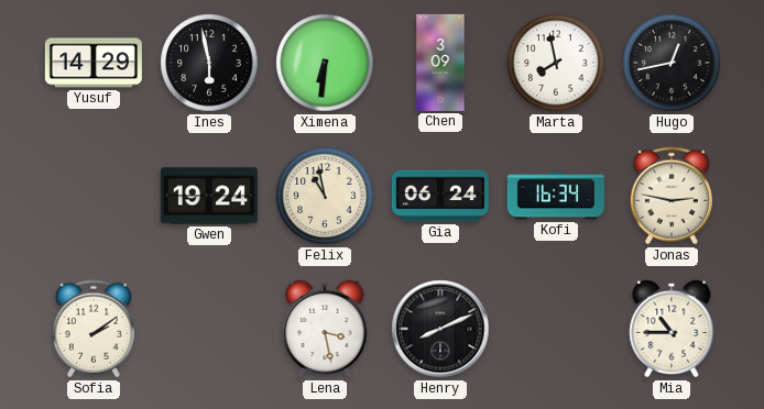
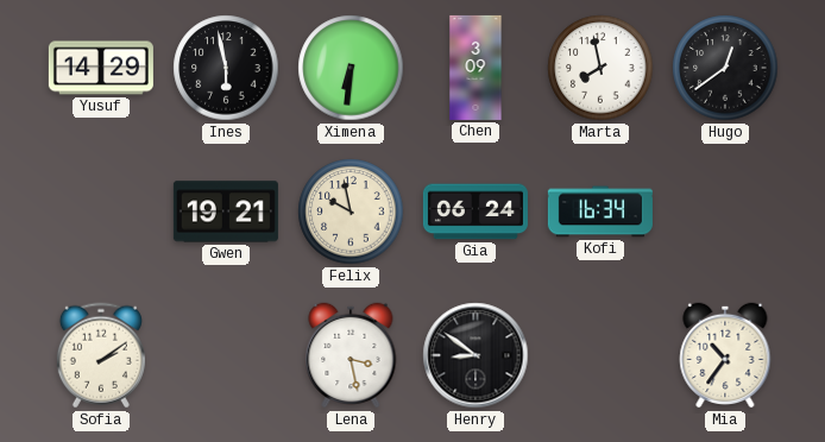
Hugo: 12:43 -> 12:39 (725, 68)
Gwen: 19:24 -> 19:21 (226, 211)
Felix: 10:58 -> 9:58 (351, 211)
Jonas: 2:47 -> none (672, 196)
Henry: 8:11 -> 8:51 (476, 355)
Mia: 10:45 -> 10:36 (725, 355)
